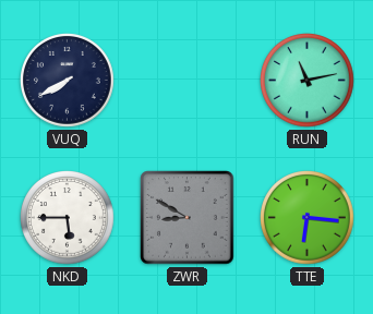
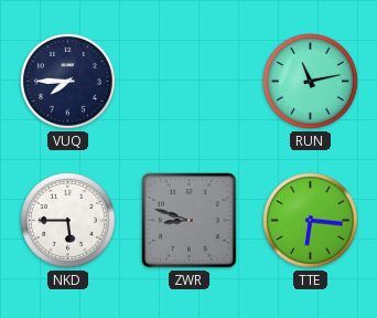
VUQ: 7:40 -> 7:45 (68, 82)
ZWR: 8:50 -> 8:48 (190, 221)
